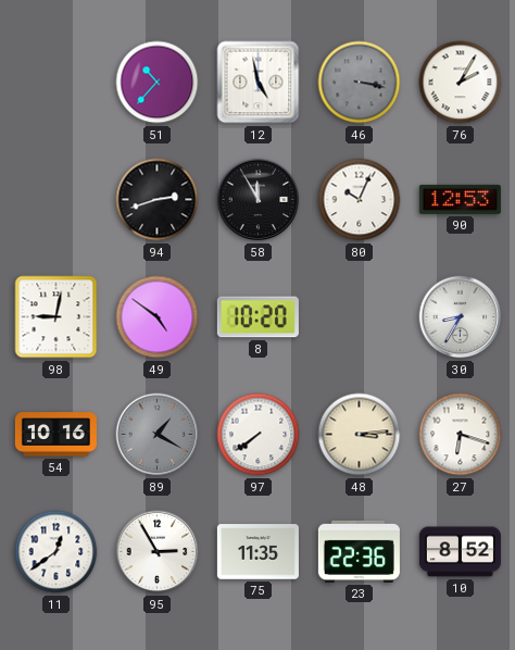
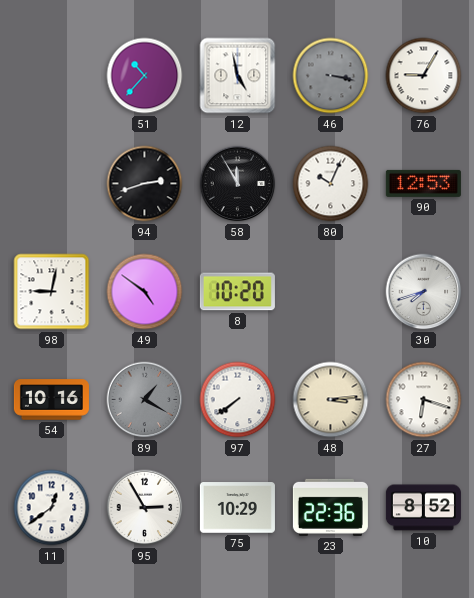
76: 2:05 -> 9:05 (424, 76)
30: 8:35 -> 7:42 (424, 292)
75: 11:35 -> 10:29 (237, 508)
